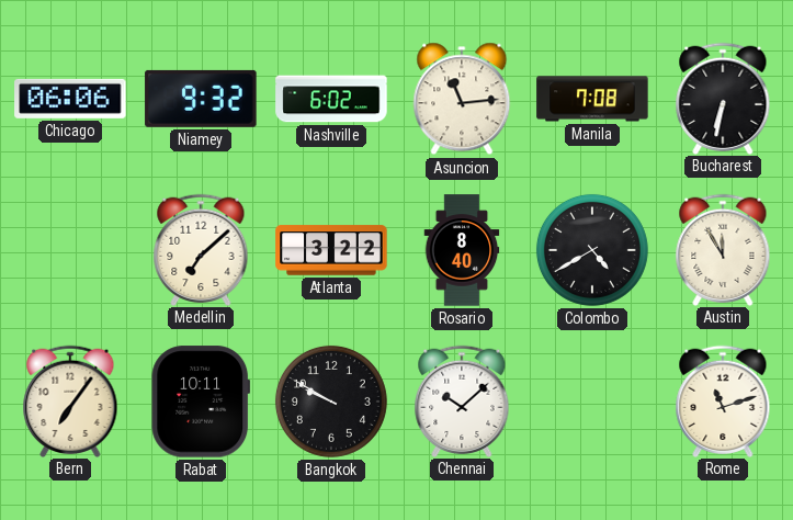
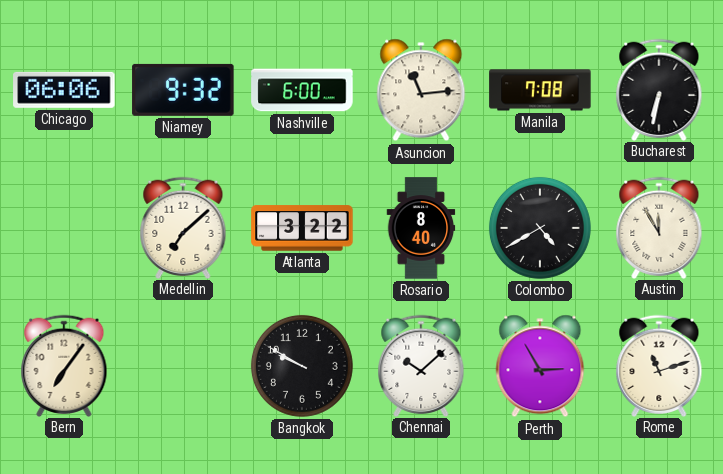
Nashville: 6:02 -> 6:00 (302, 90)
Rabat: 10:11 -> none (201, 402)
Perth: none -> 2:55 (540, 366)
